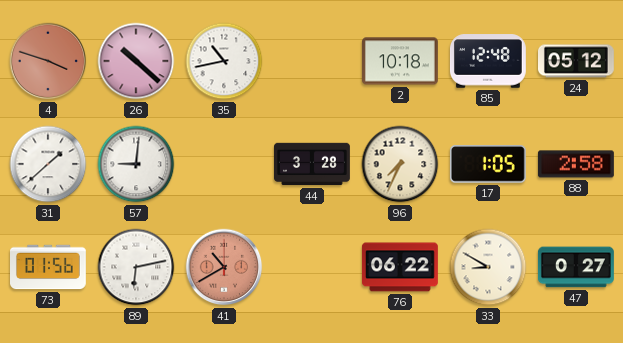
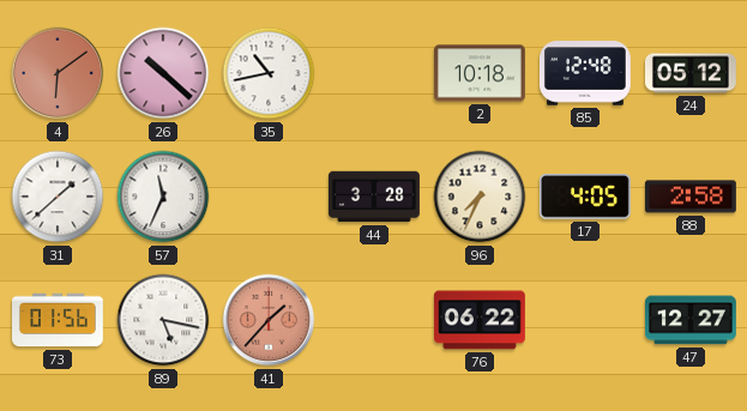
4: 3:48 -> 6:09 (58, 73)
57: 9:01 -> 11:34 (163, 197)
17: 1:05 -> 4:05 (585, 197)
89: 6:13 -> 5:17 (163, 320)
41: 10:40 -> 1:37 (269, 320)
33: 8:50 -> none (488, 267)
47: 0:27 -> 12:27 (691, 320)
